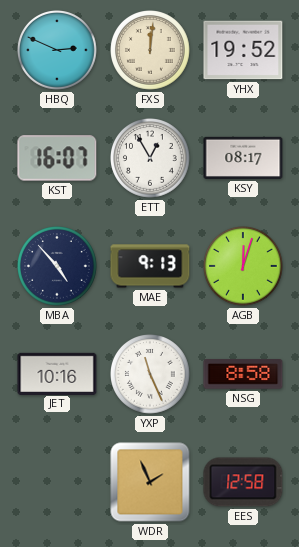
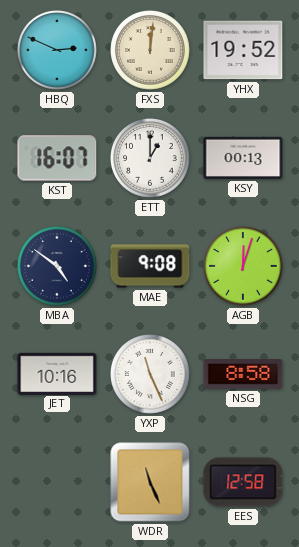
ETT: 12:55 -> 1:00 (151, 159)
KSY: 08:17 -> 00:13 (243, 158)
MBA: 4:53 -> 4:51 (58, 267)
MAE: 9:13 -> 9:08 (150, 266)
WDR: 1:56 -> 11:26 (150, 482)
